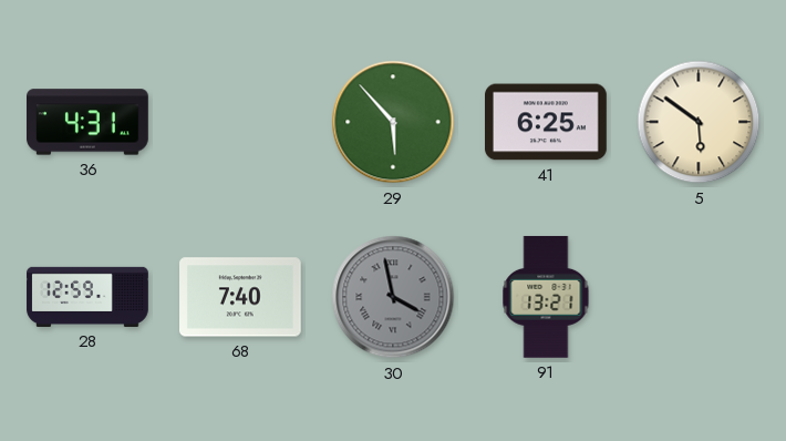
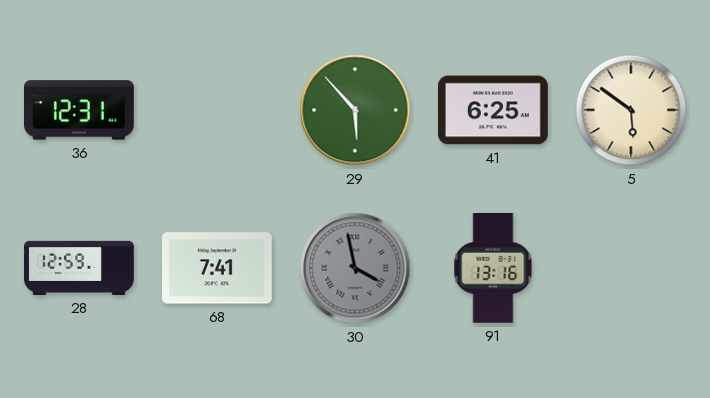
36: 4:31 -> 12:31 (80, 110)
68: 7:40 -> 7:41 (218, 268)
91: 13:21 -> 13:16 (493, 268)
